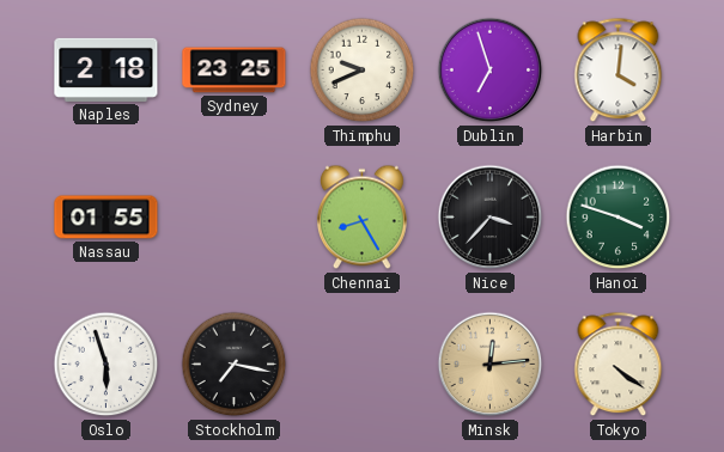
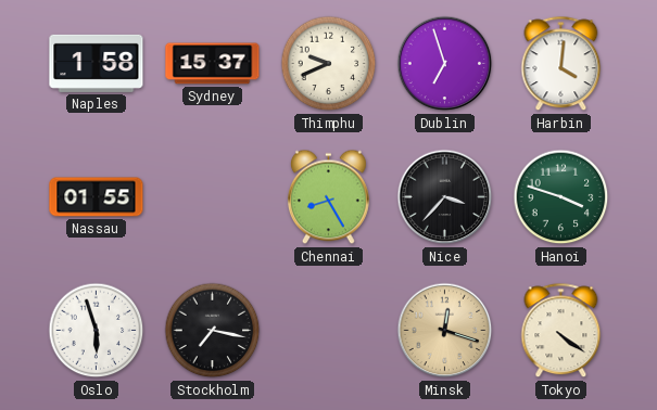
Naples: 2:18 -> 1:58 (97, 63)
Sydney: 23:25 -> 15:37 (213, 64)
Minsk: 12:14 -> 12:18 (445, 331)
